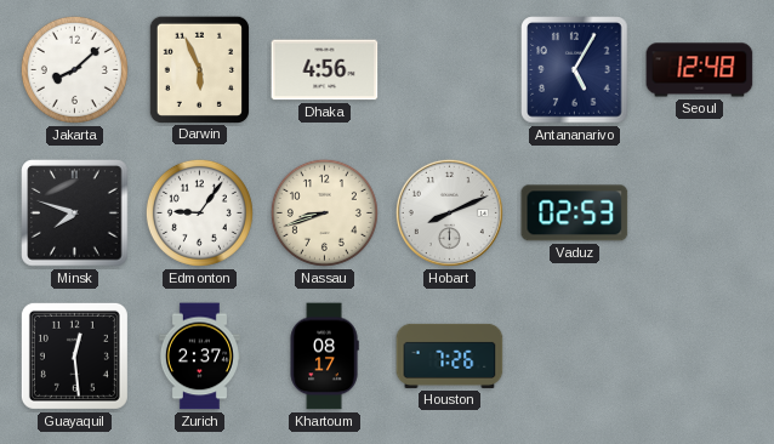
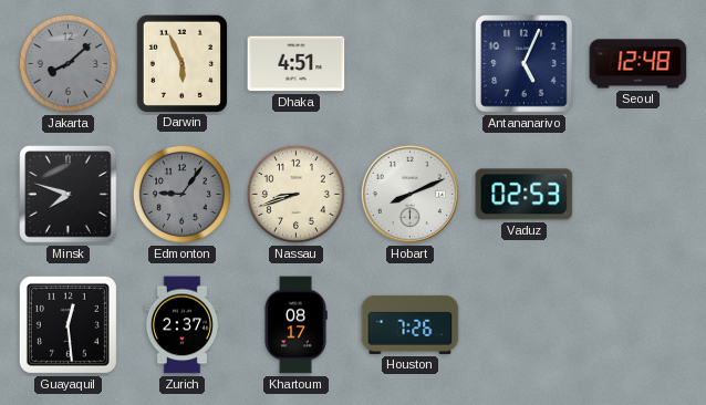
Jakarta dial: white -> grey (68, 63)
Dhaka: 4:56 -> 4:51 (297, 64)
Antananarivo: 5:05 -> 5:04 (525, 64)
Edmonton dial: white -> grey (181, 194)
